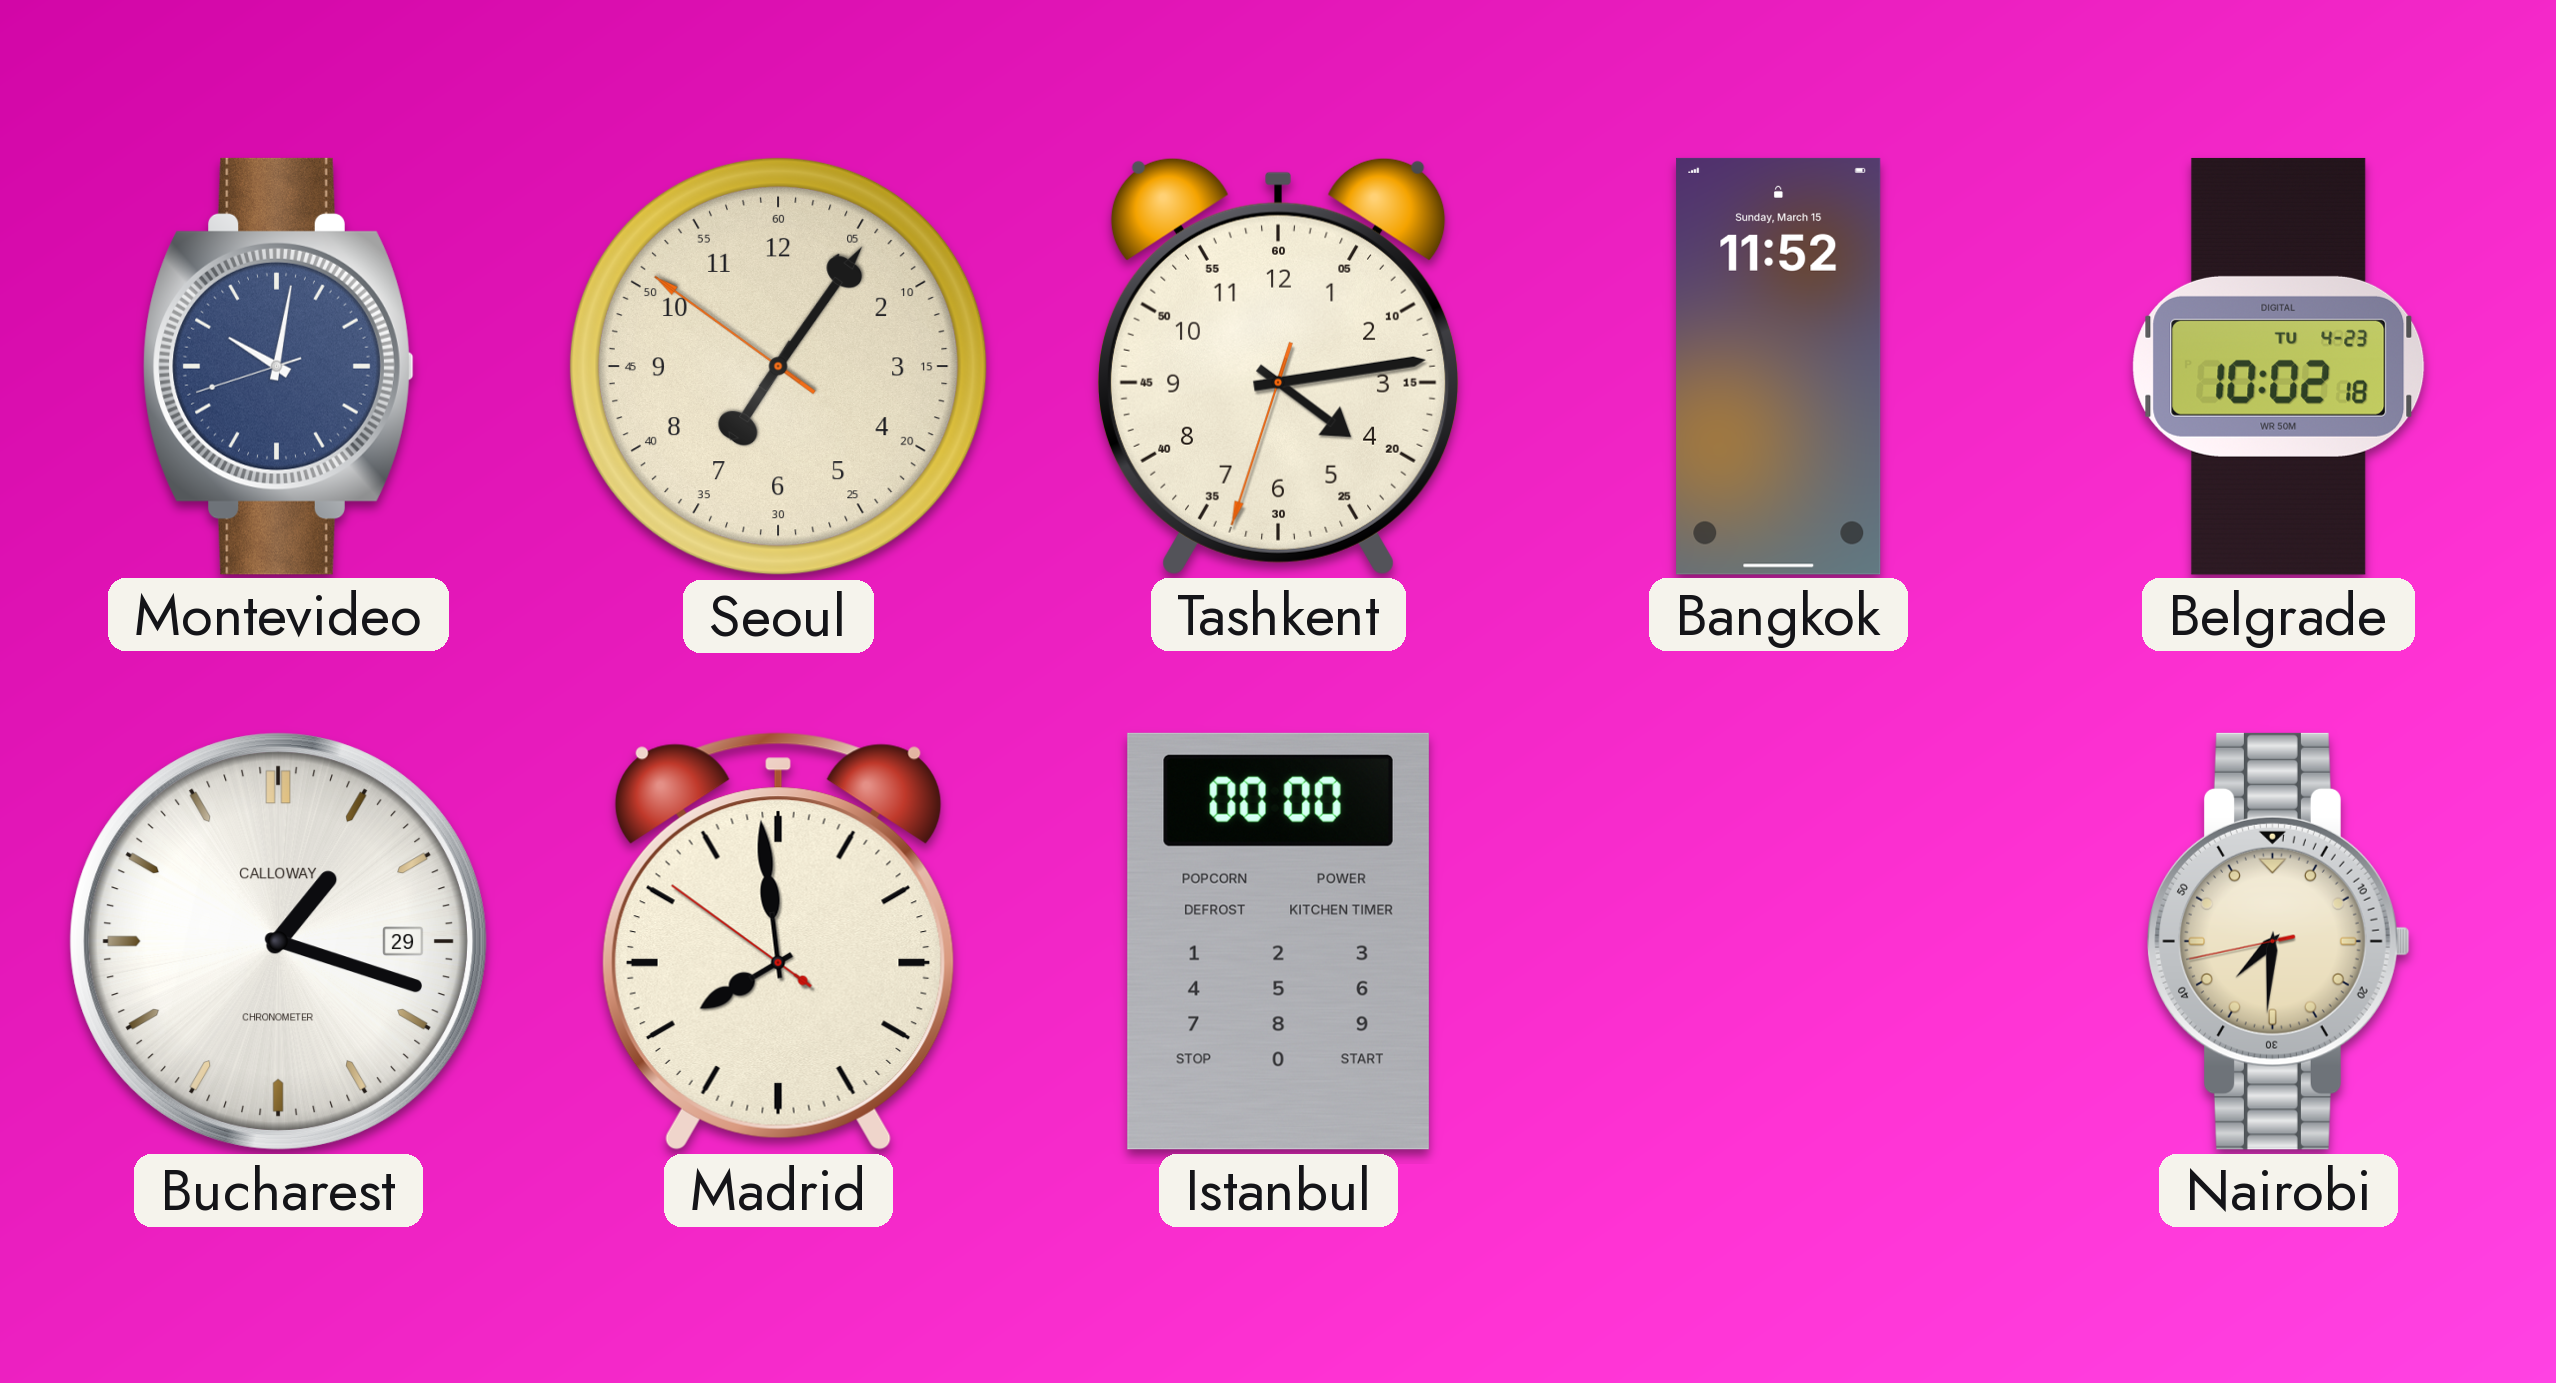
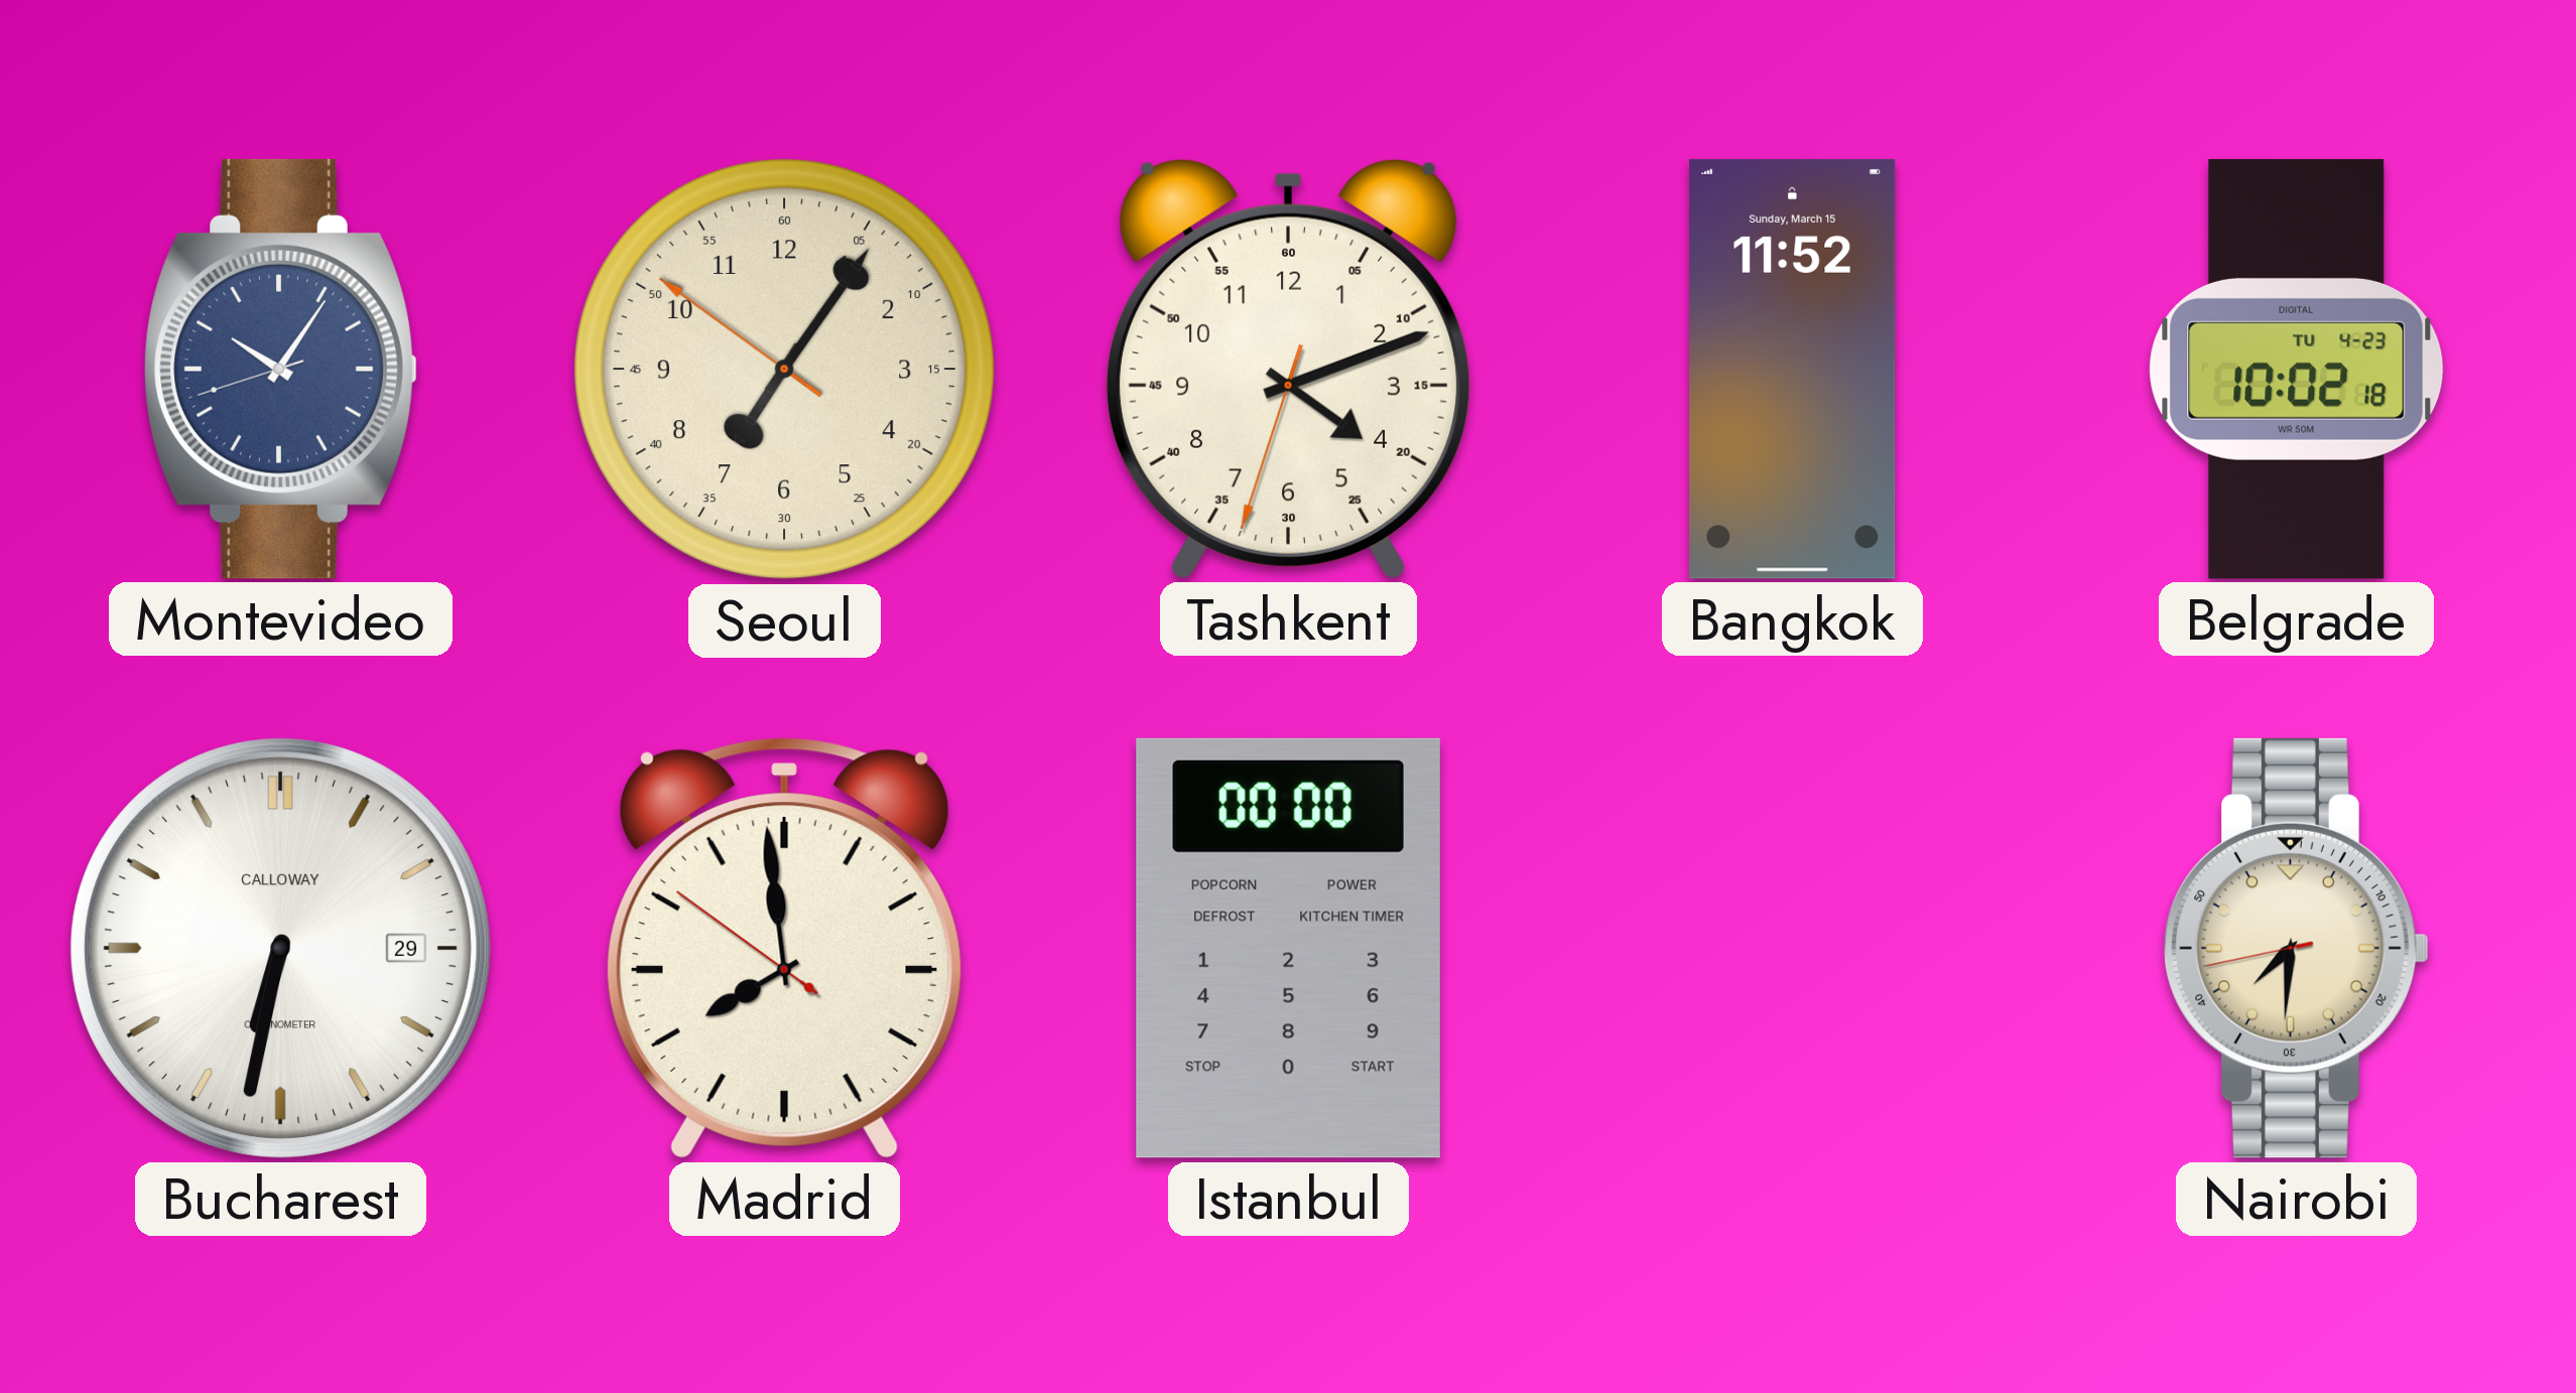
Montevideo: 10:01 -> 10:05 (280, 369)
Tashkent: 4:13 -> 4:11 (1288, 369)
Bucharest: 1:18 -> 6:32 (280, 948)
